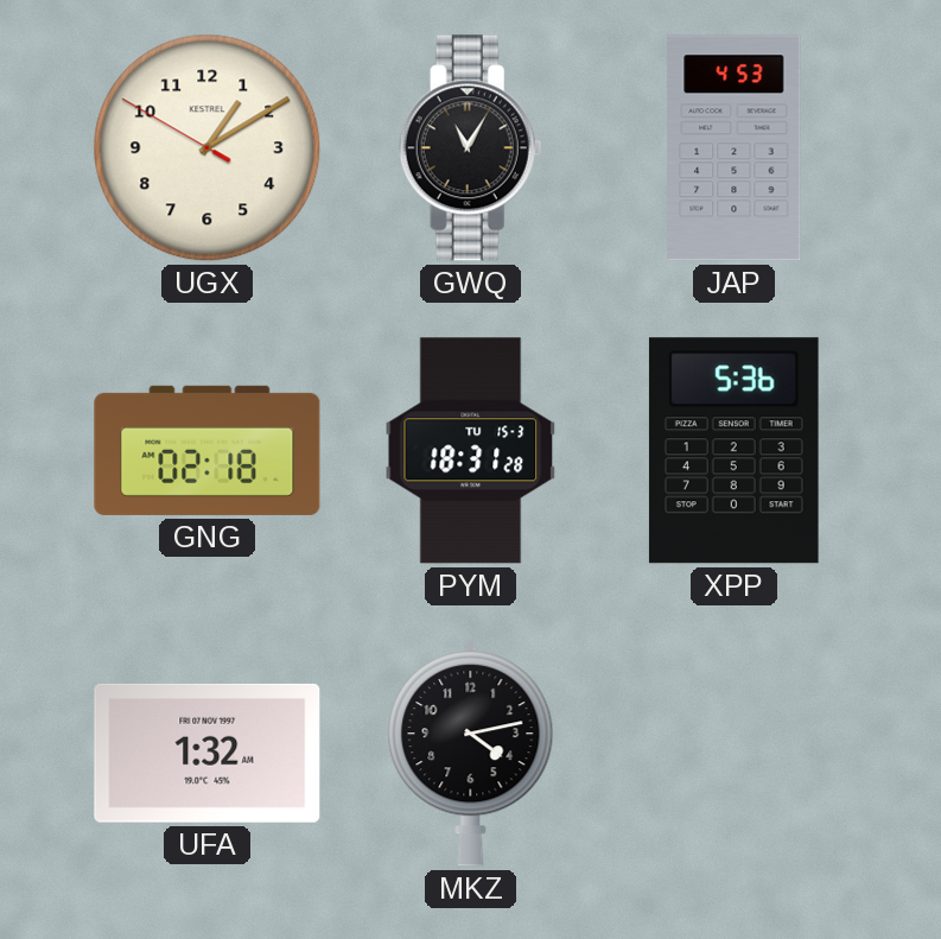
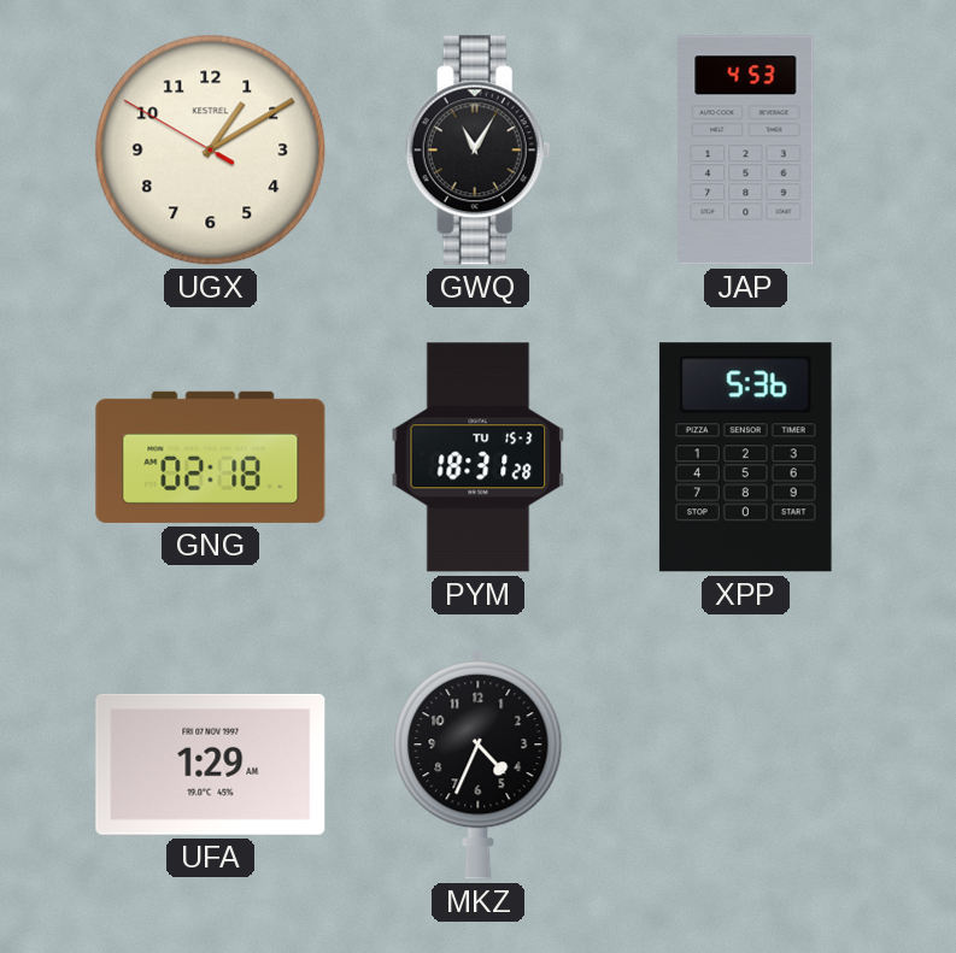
UFA: 1:32 -> 1:29 (211, 764)
MKZ: 4:13 -> 4:34 (479, 765)
